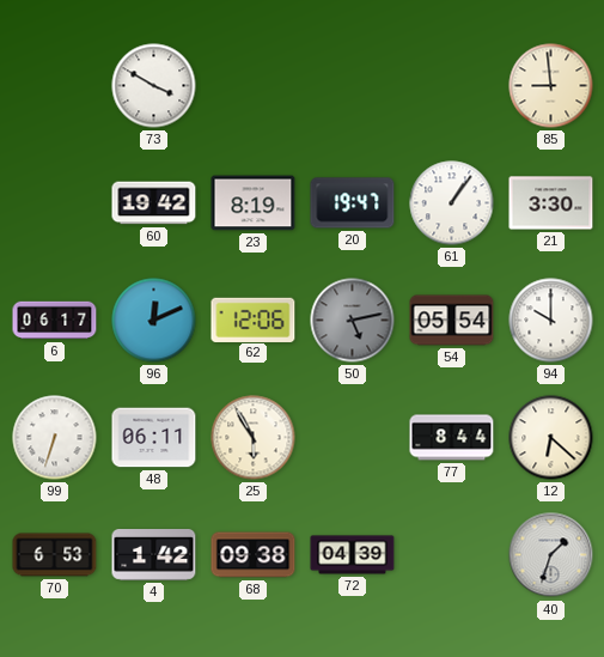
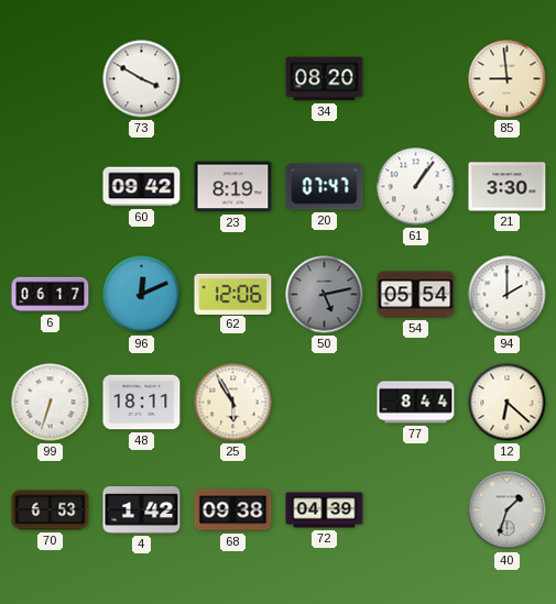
34: none -> 08:20 (325, 79)
60: 19:42 -> 09:42 (142, 187)
20: 19:47 -> 07:47 (325, 187)
94: 10:00 -> 2:00 (508, 295)
48: 06:11 -> 18:11 (142, 403)
